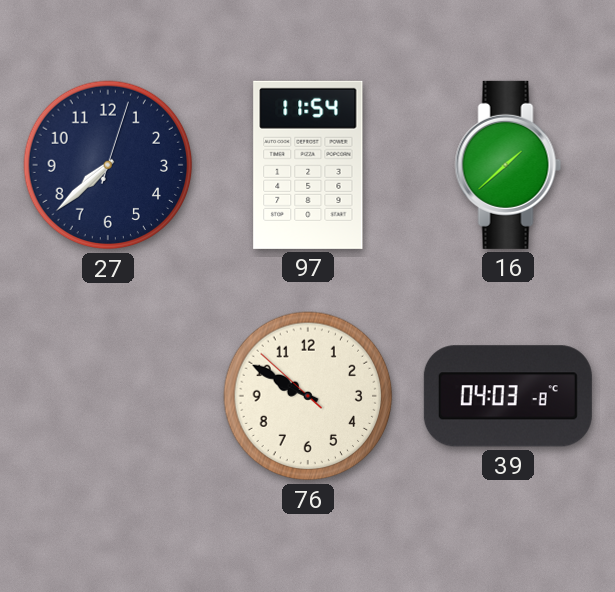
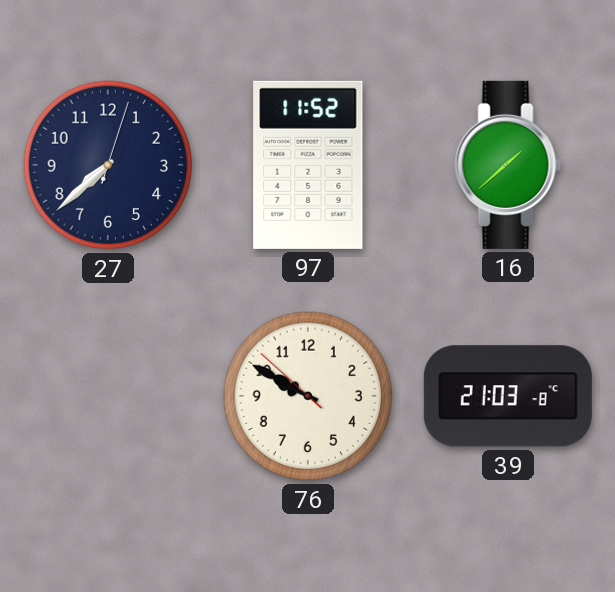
97: 11:54 -> 11:52 (308, 165)
39: 04:03 -> 21:03 (508, 396)
